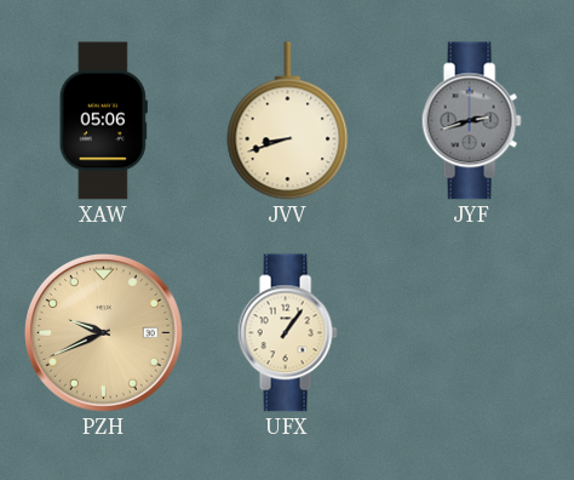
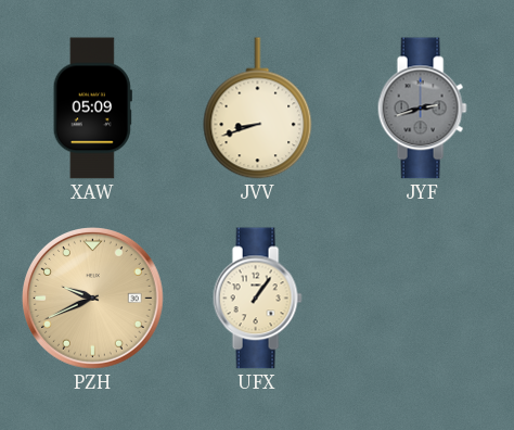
XAW: 05:06 -> 05:09 (92, 109)
